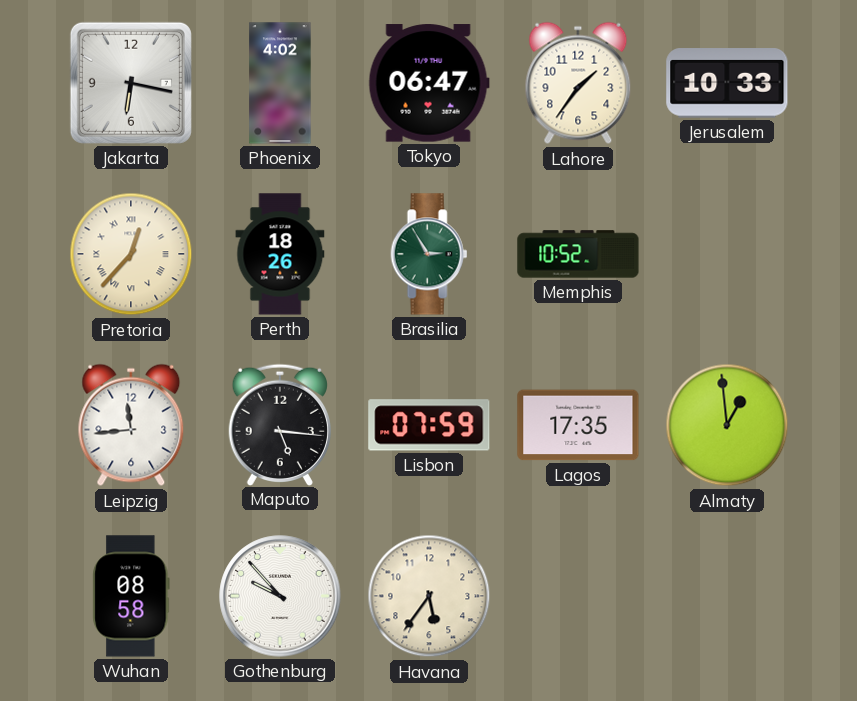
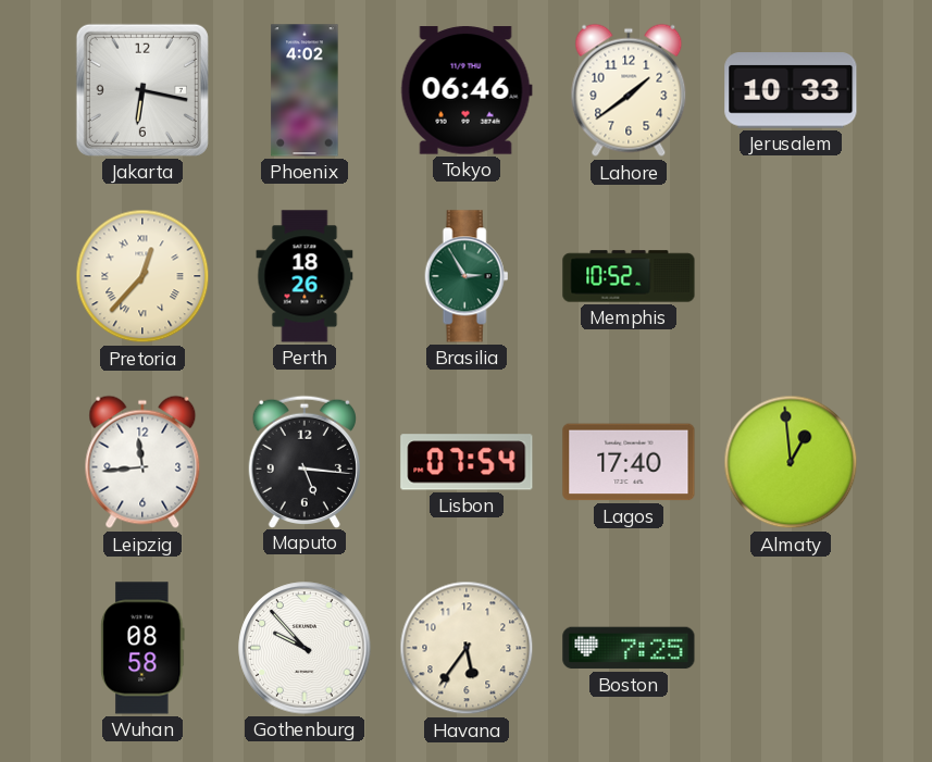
Tokyo: 06:47 -> 06:46 (467, 90)
Lahore: 1:36 -> 1:39 (629, 90)
Lisbon: 07:59 -> 07:54 (467, 462)
Lagos: 17:35 -> 17:40 (629, 462)
Boston: none -> 7:25 (629, 648)
